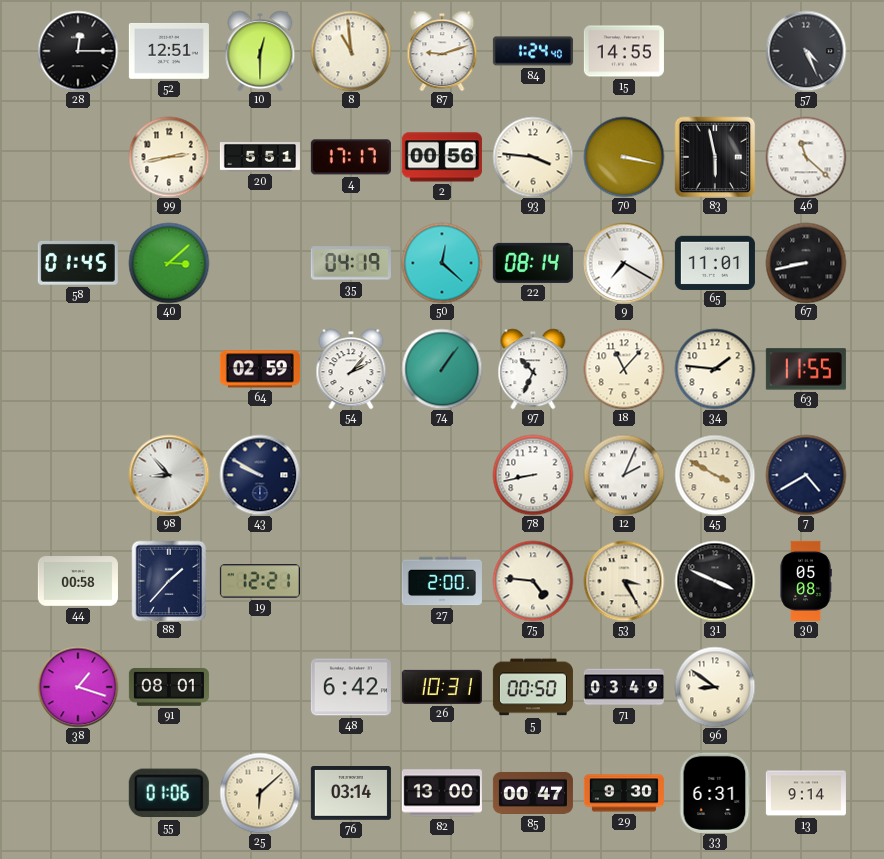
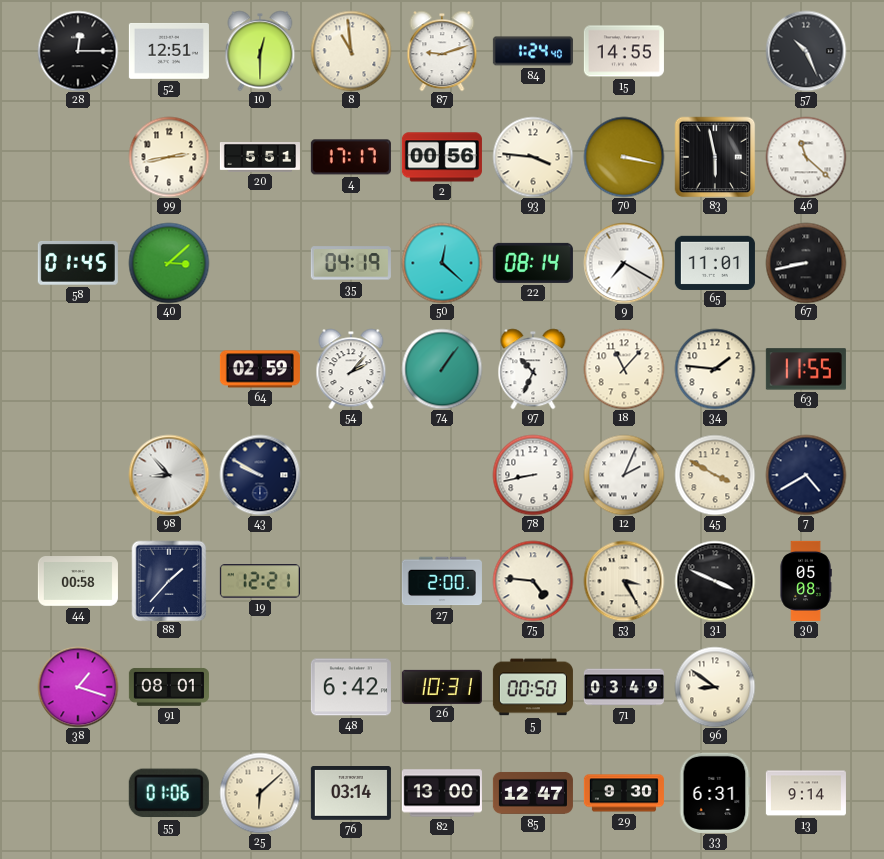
57: 4:26 -> 10:26 (806, 51)
85: 00:47 -> 12:47 (533, 793)
